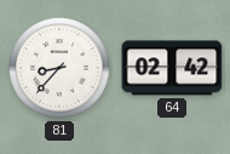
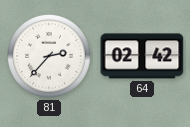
81: 8:37 -> 2:37 (50, 57)
